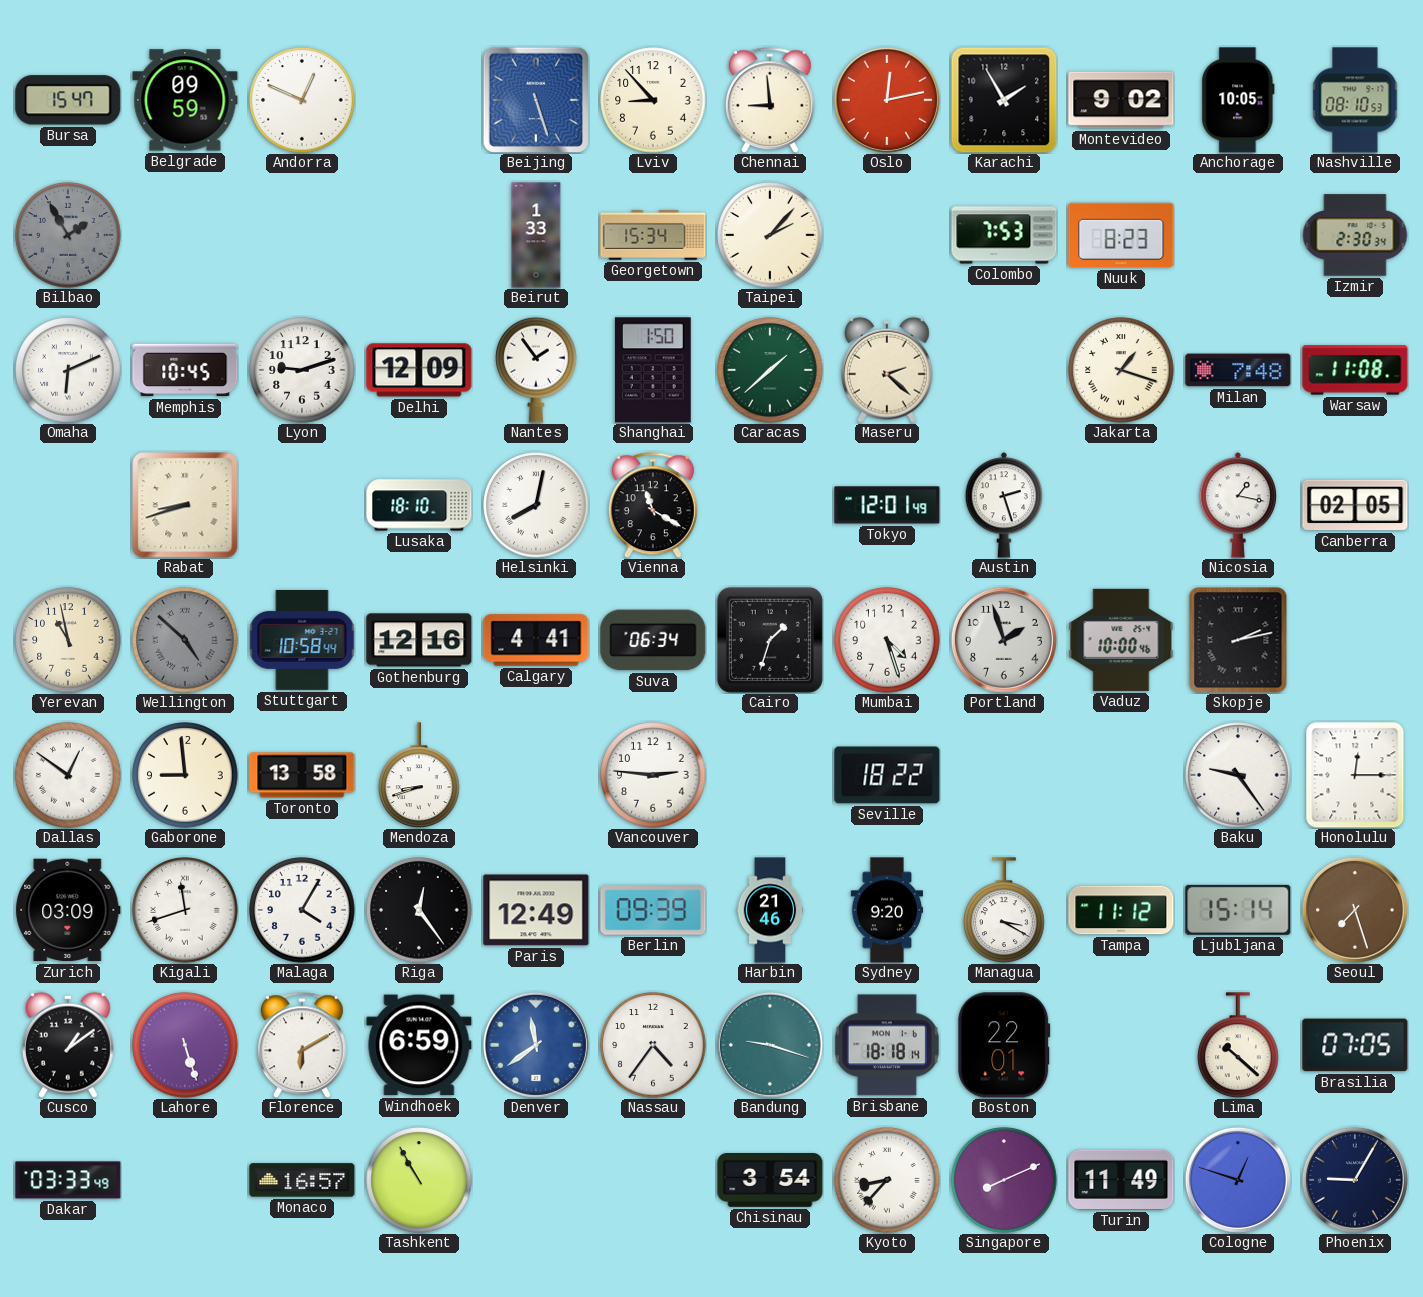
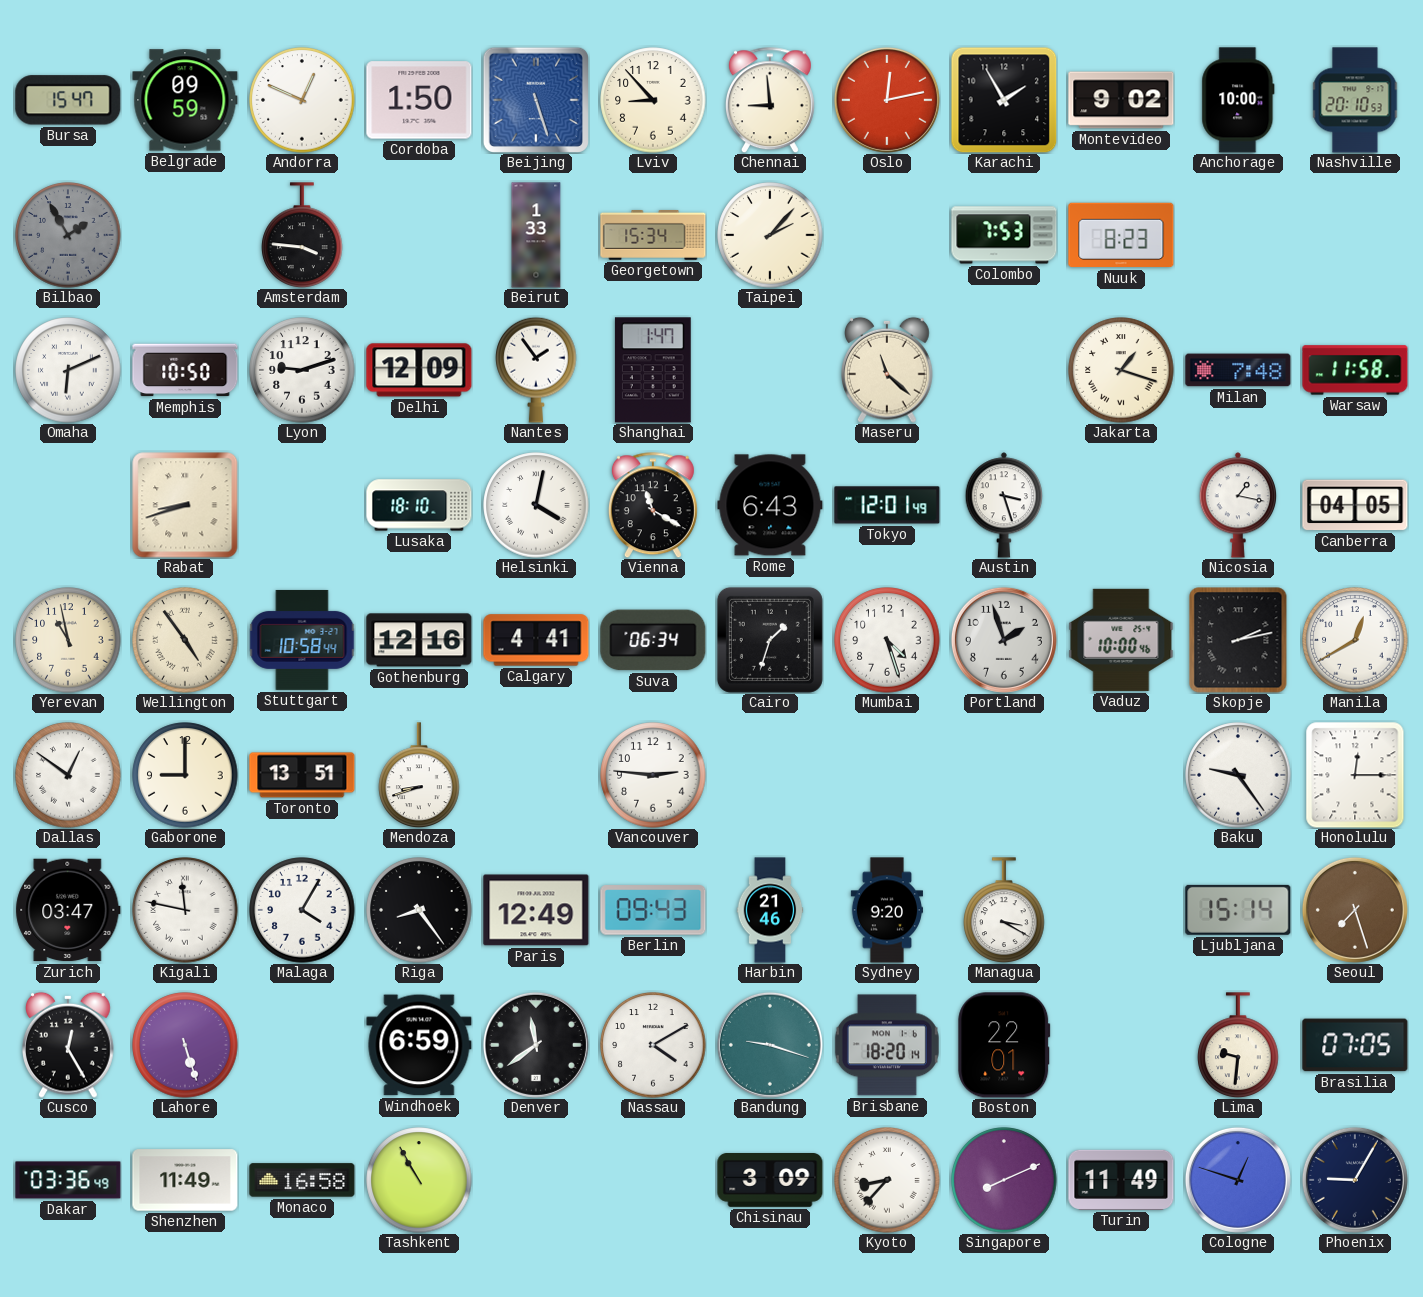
Cordoba: none -> 1:50 (419, 100)
Anchorage: 10:05 -> 10:00 (1238, 100)
Nashville: 08:10 -> 20:10 (1355, 100)
Amsterdam: none -> 3:46 (302, 235)
Izmir: 2:30 -> none (1355, 235)
Memphis: 10:45 -> 10:50 (185, 370)
Shanghai: 1:50 -> 1:47 (653, 370)
Caracas: 1:38 -> none (770, 370)
Maseru: 2:22 -> 11:22 (888, 370)
Warsaw: 11:08 -> 11:58 (1355, 370)
Helsinki: 8:02 -> 4:02 (536, 505)
Rome: none -> 6:43 (770, 505)
Austin: 2:27 -> 3:27 (1004, 505)
Canberra: 02:05 -> 04:05 (1355, 505)
Wellington: 4:52 -> 4:54 (185, 640)
Wellington dial: grey -> cream (185, 640)
Manila: none -> 12:40 (1355, 640)
Gaborone: 8:59 -> 9:00 (185, 775)
Toronto: 13:58 -> 13:51 (302, 775)
Seville: 18:22 -> none (887, 775)
Zurich: 03:09 -> 03:47 (68, 910)
Kigali: 11:42 -> 11:47 (185, 910)
Riga: 12:24 -> 8:24 (419, 910)
Berlin: 09:39 -> 09:43 (653, 910)
Tampa: 11:12 -> none (1121, 910)
Cusco: 1:09 -> 12:25 (69, 1045)
Florence: 6:10 -> none (302, 1045)
Denver dial: blue -> black (536, 1045)
Nassau: 4:36 -> 4:10 (653, 1045)
Brisbane: 18:18 -> 18:20 (887, 1045)
Lima: 10:22 -> 9:31 (1238, 1045)
Dakar: 03:33 -> 03:36 (68, 1180)
Shenzhen: none -> 11:49 (185, 1180)
Monaco: 16:57 -> 16:58 (302, 1180)
Chisinau: 3:54 -> 3:09 (770, 1181)
